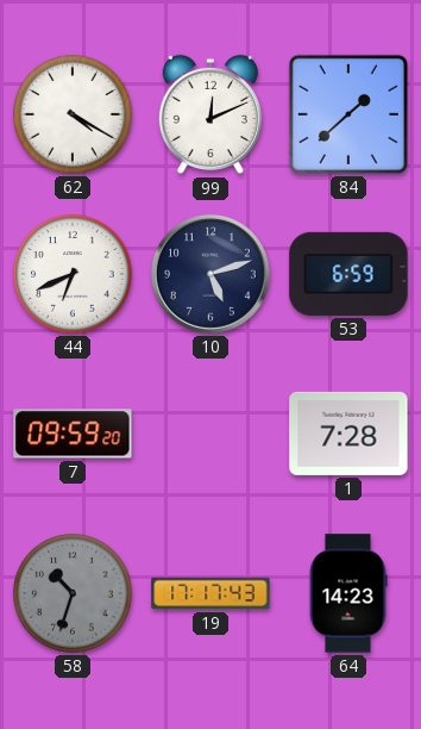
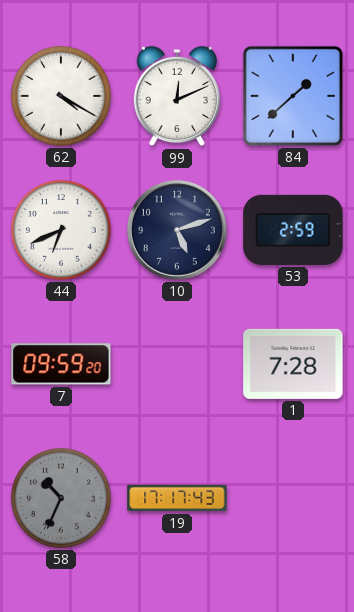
53: 6:59 -> 2:59 (293, 230)
58: 10:33 -> 10:34 (61, 498)
64: 14:23 -> none (348, 593)
